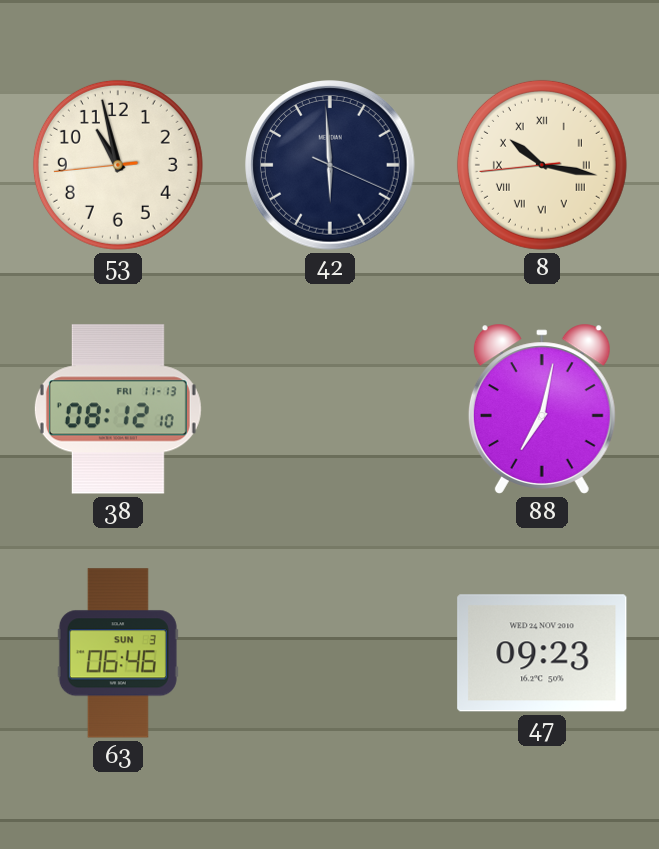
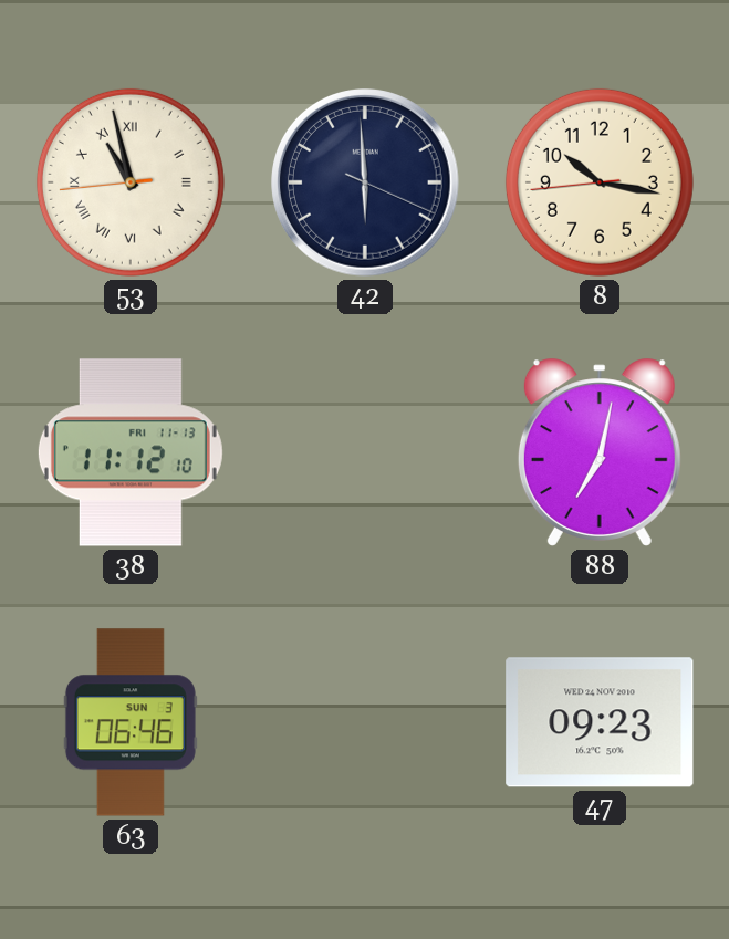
53 numerals: Arabic -> Roman (131, 182)
8 numerals: Roman -> Arabic (600, 182)
38: 08:12 -> 11:12 (131, 452)
